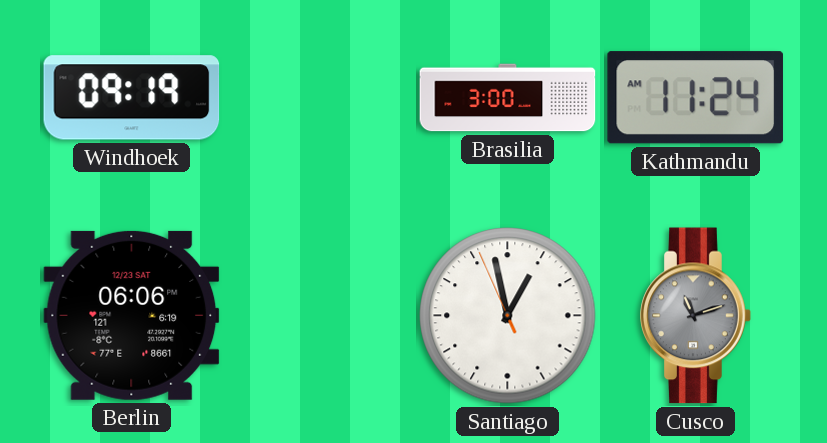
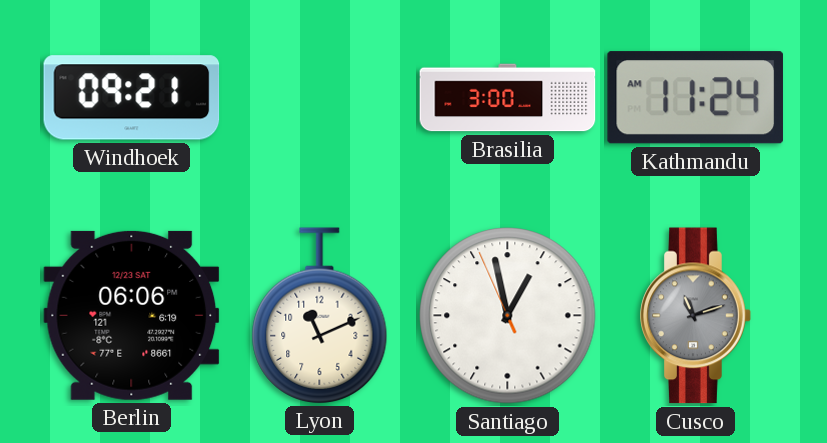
Windhoek: 09:19 -> 09:21 (132, 98)
Lyon: none -> 11:11 (320, 315)
